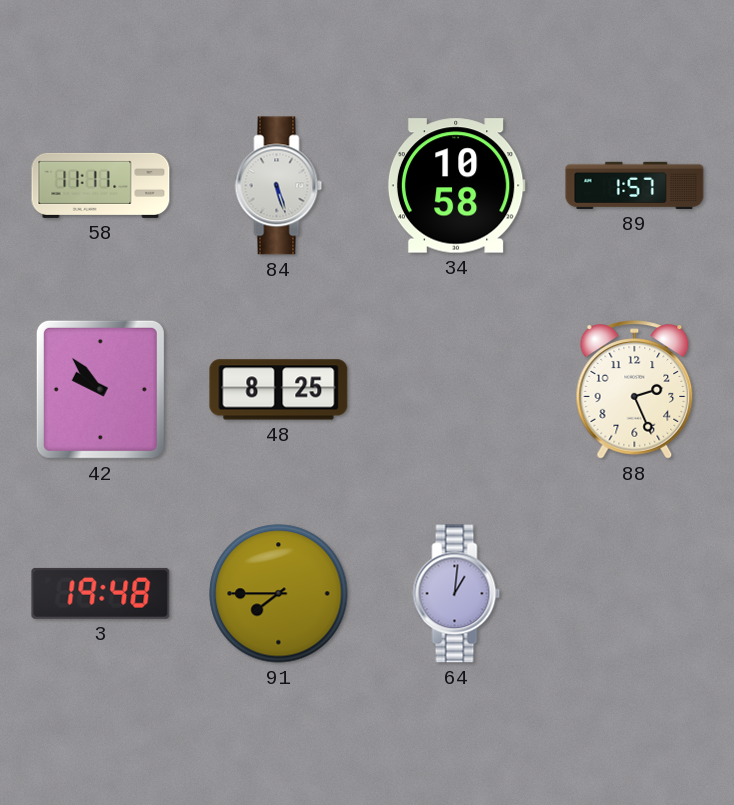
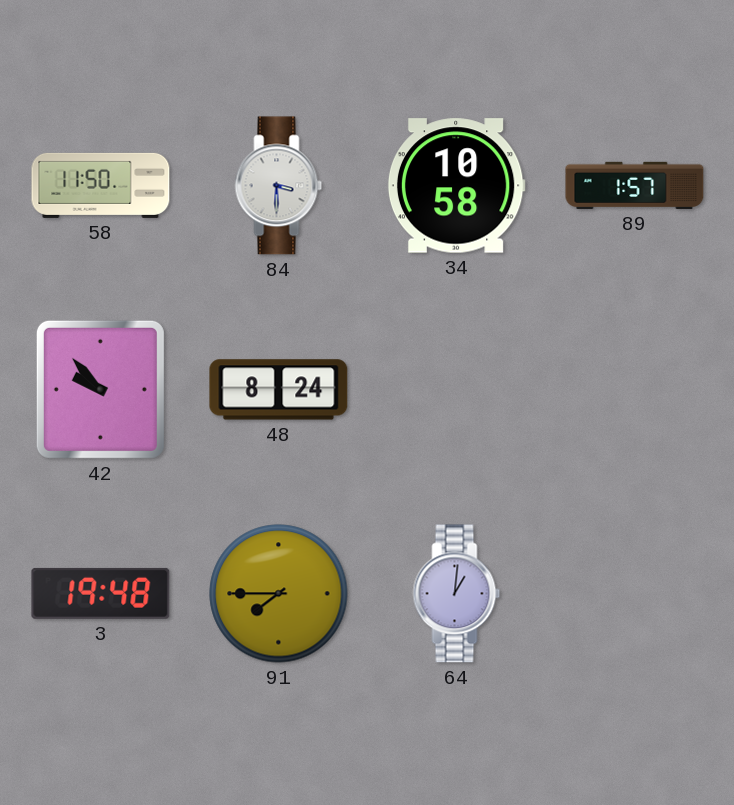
58: 11:11 -> 11:50 (101, 185)
84: 5:27 -> 3:30 (279, 186)
48: 8:25 -> 8:24 (279, 390)
88: 2:26 -> none (635, 390)
